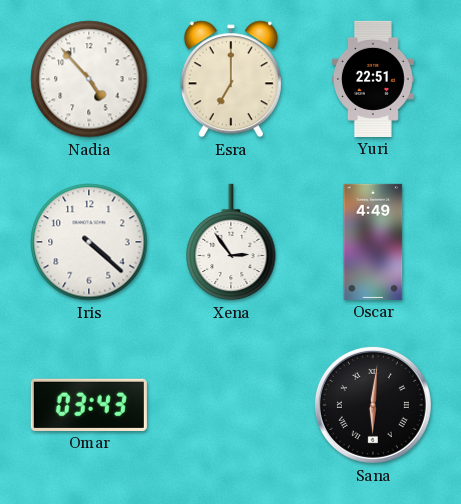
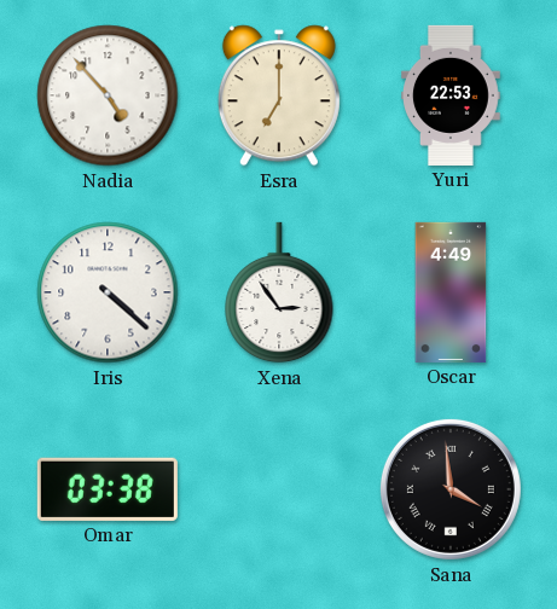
Yuri: 22:51 -> 22:53 (452, 95)
Omar: 03:43 -> 03:38 (108, 489)
Sana: 6:01 -> 3:59 (451, 489)
